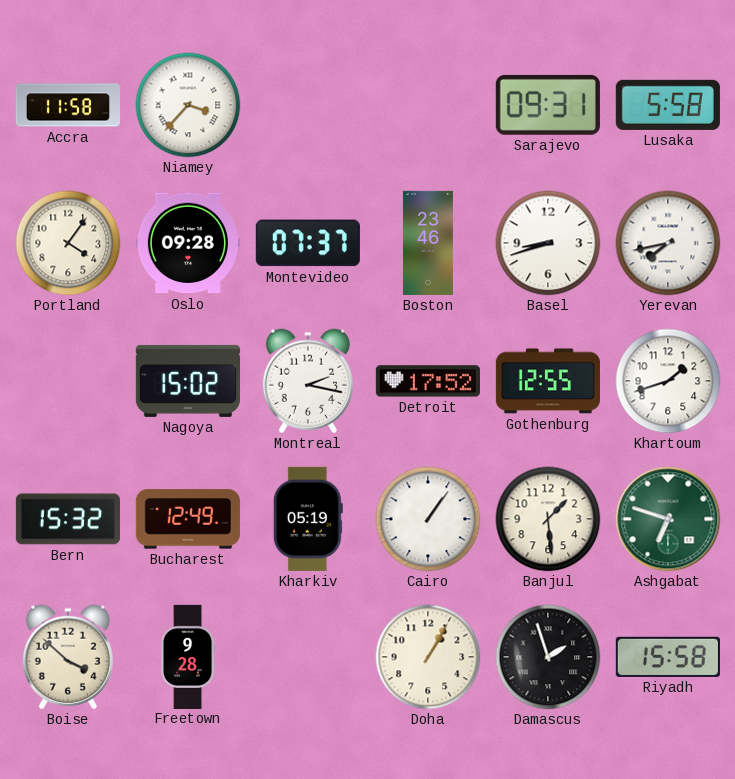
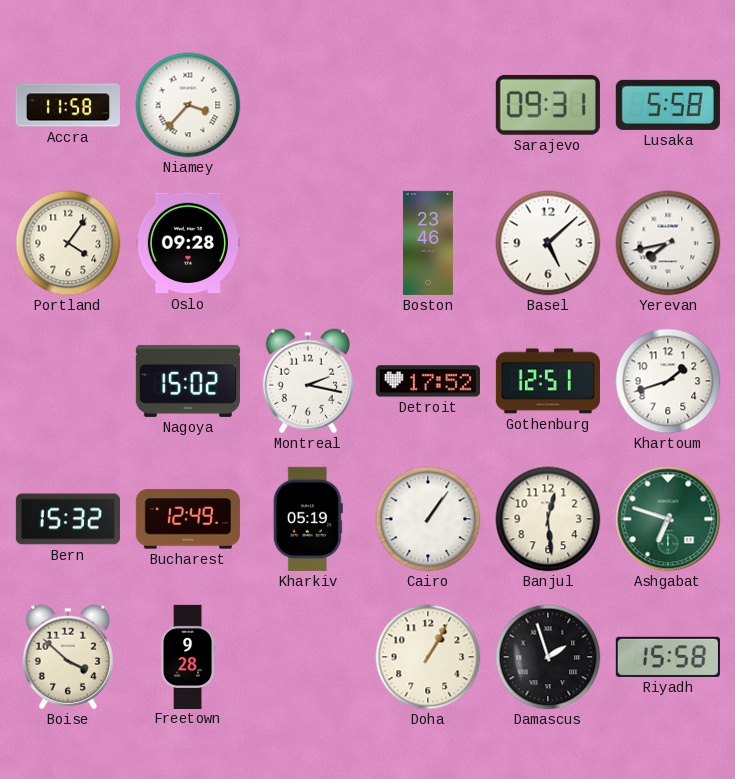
Montevideo: 07:37 -> none (308, 243)
Basel: 8:42 -> 5:08 (548, 243)
Gothenburg: 12:55 -> 12:51 (548, 381)
Banjul: 1:29 -> 12:29 (548, 519)
